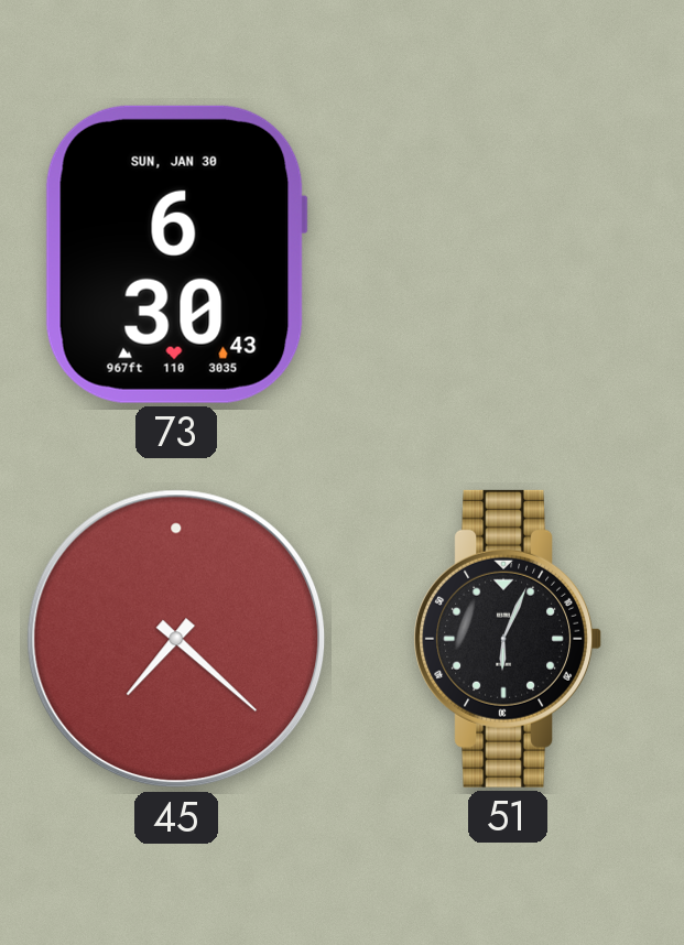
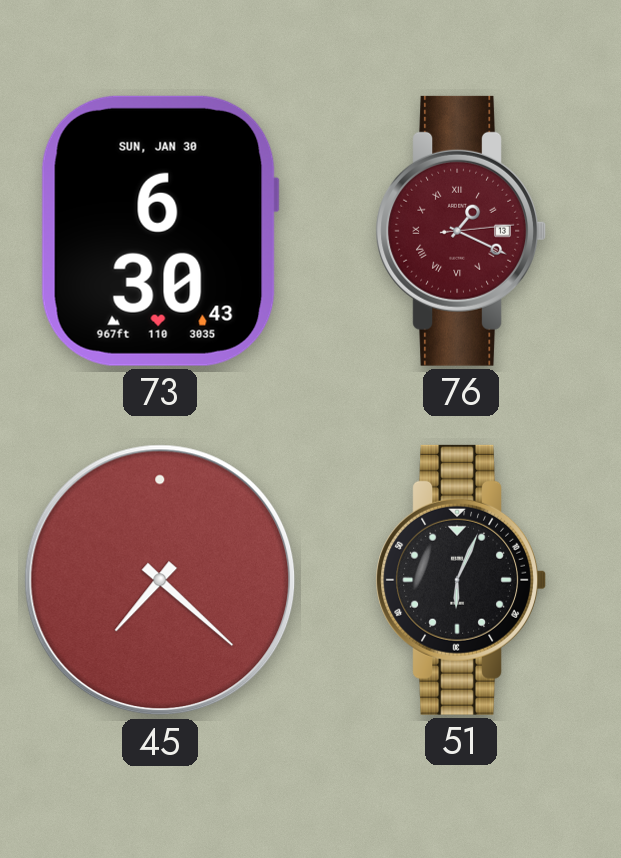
76: none -> 1:19 (461, 231)
